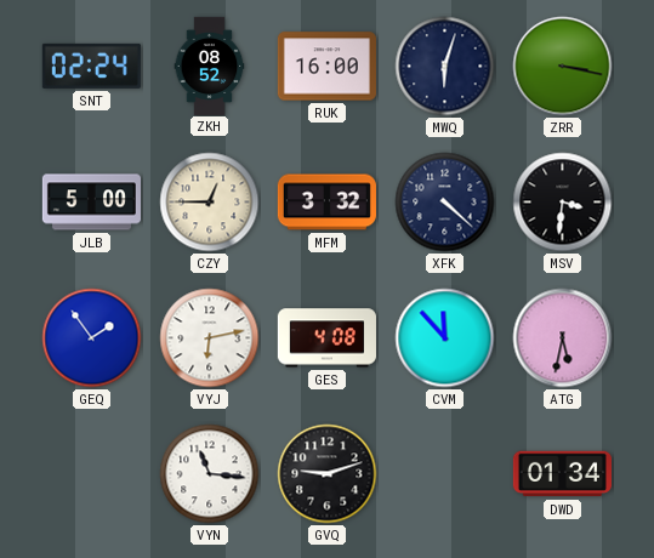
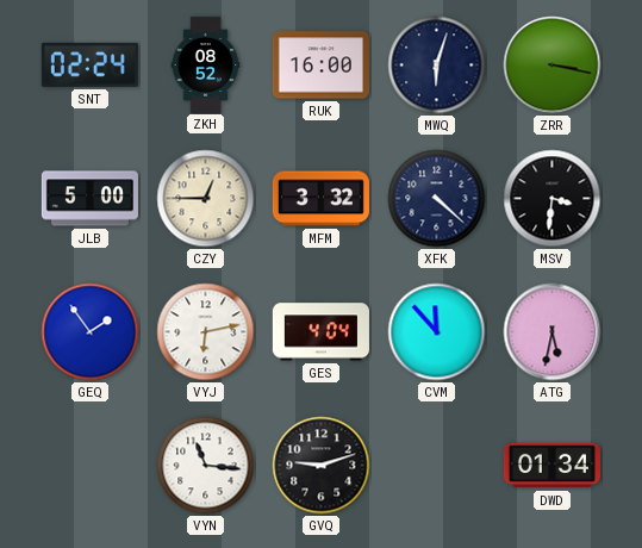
GES: 4:08 -> 4:04 (320, 332)
